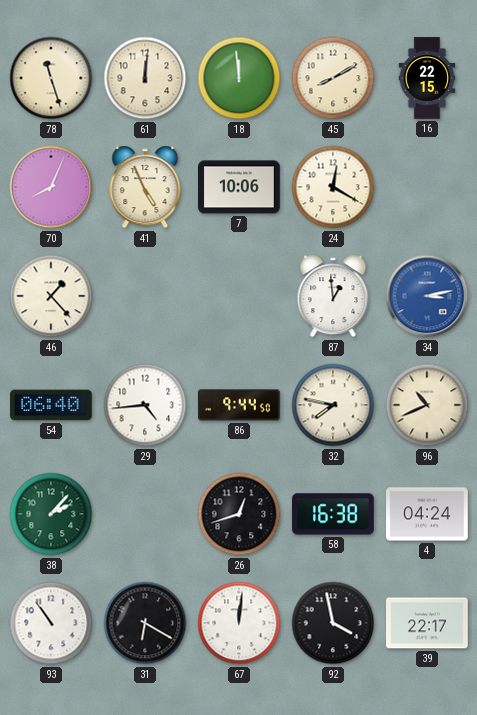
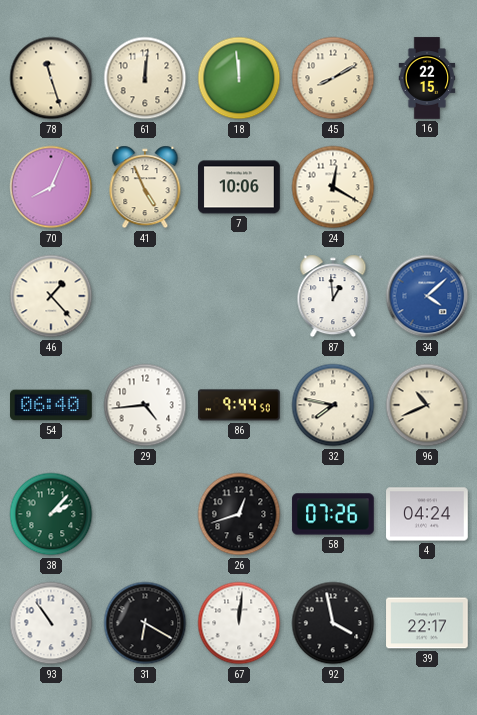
34: 3:13 -> 4:08 (427, 296)
58: 16:38 -> 07:26 (333, 514)
